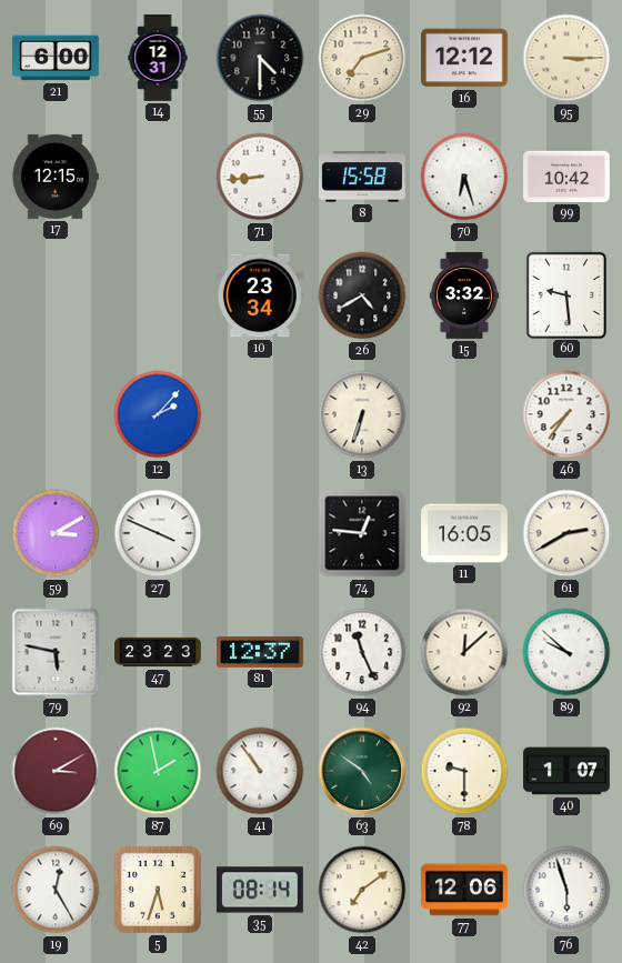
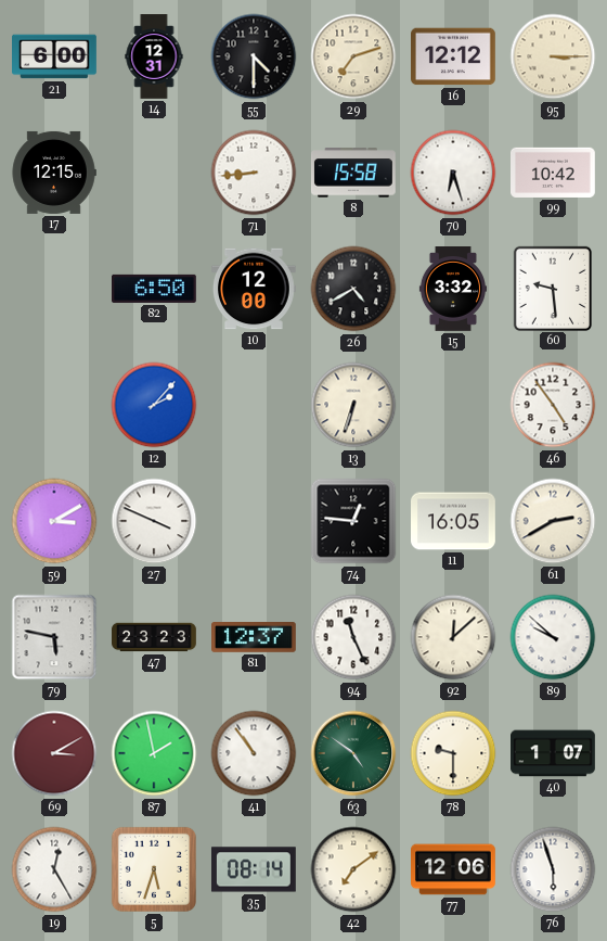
82: none -> 6:50 (155, 289)
10: 23:34 -> 12:00 (254, 289)
46: 7:36 -> 4:54 (553, 405)
